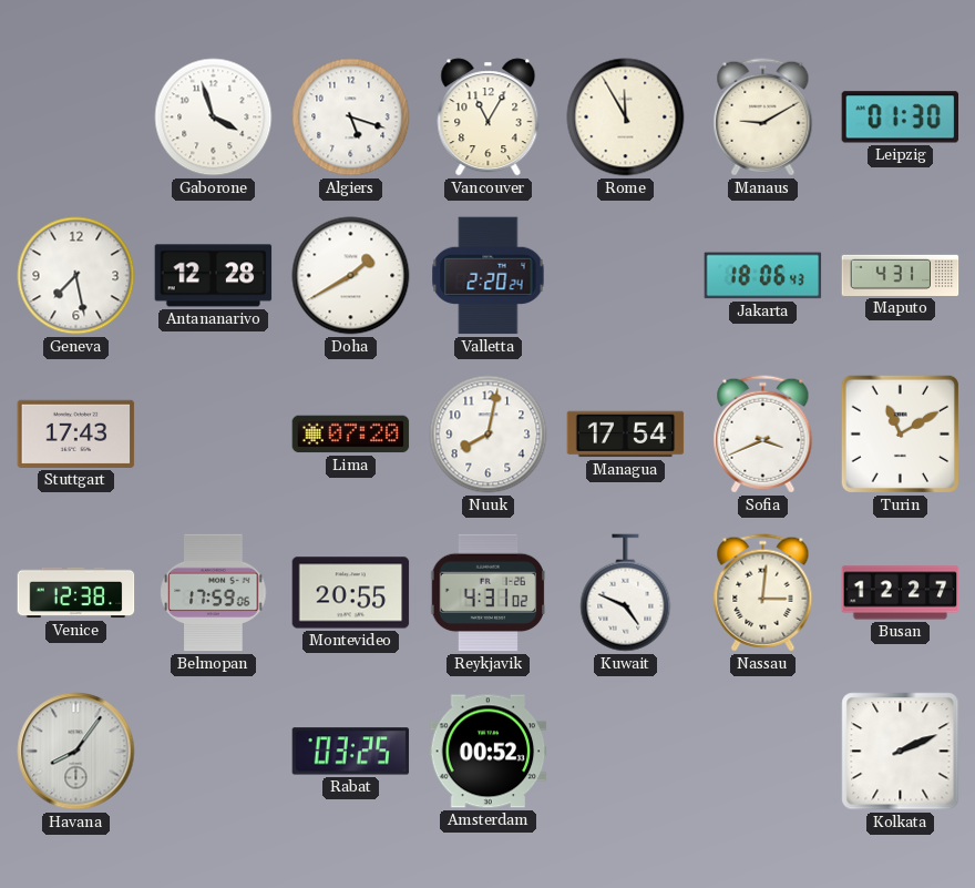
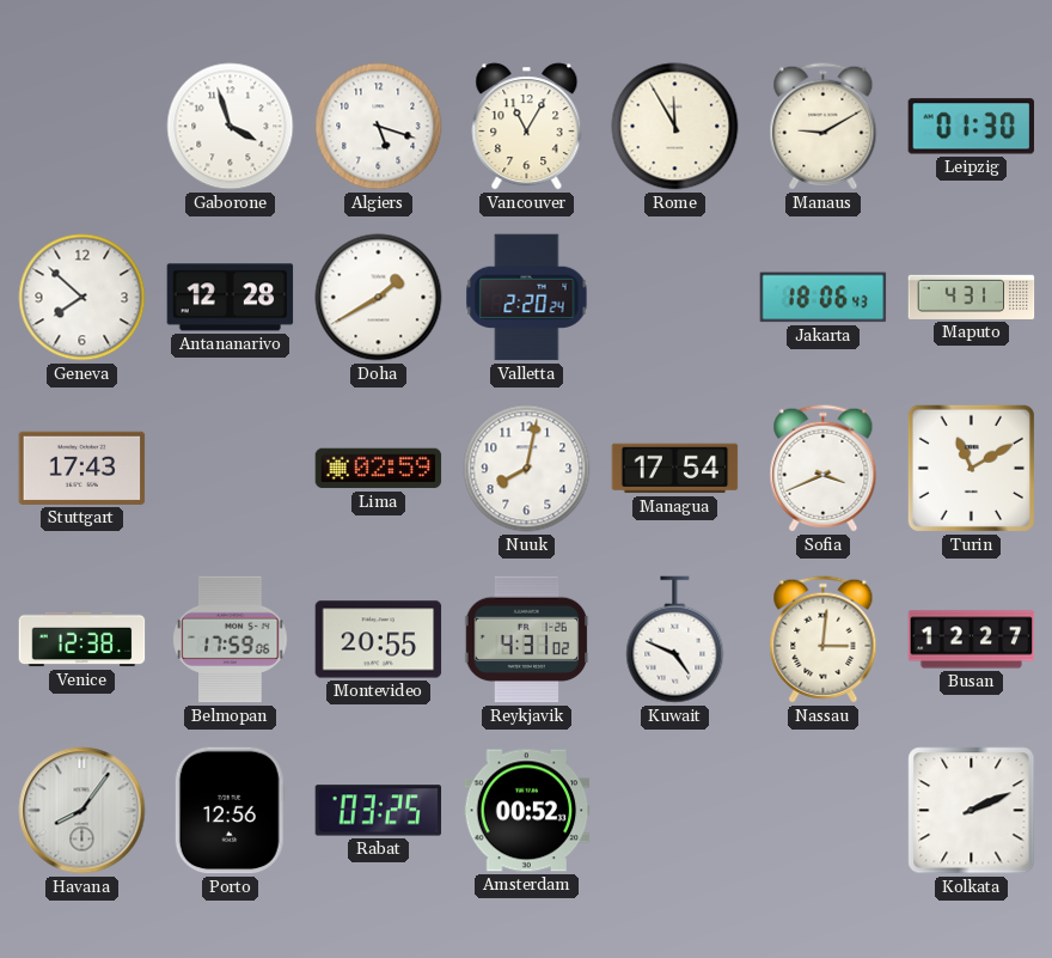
Geneva: 7:28 -> 7:52 (82, 298)
Lima: 07:20 -> 02:59 (379, 469)
Porto: none -> 12:56 (230, 811)
